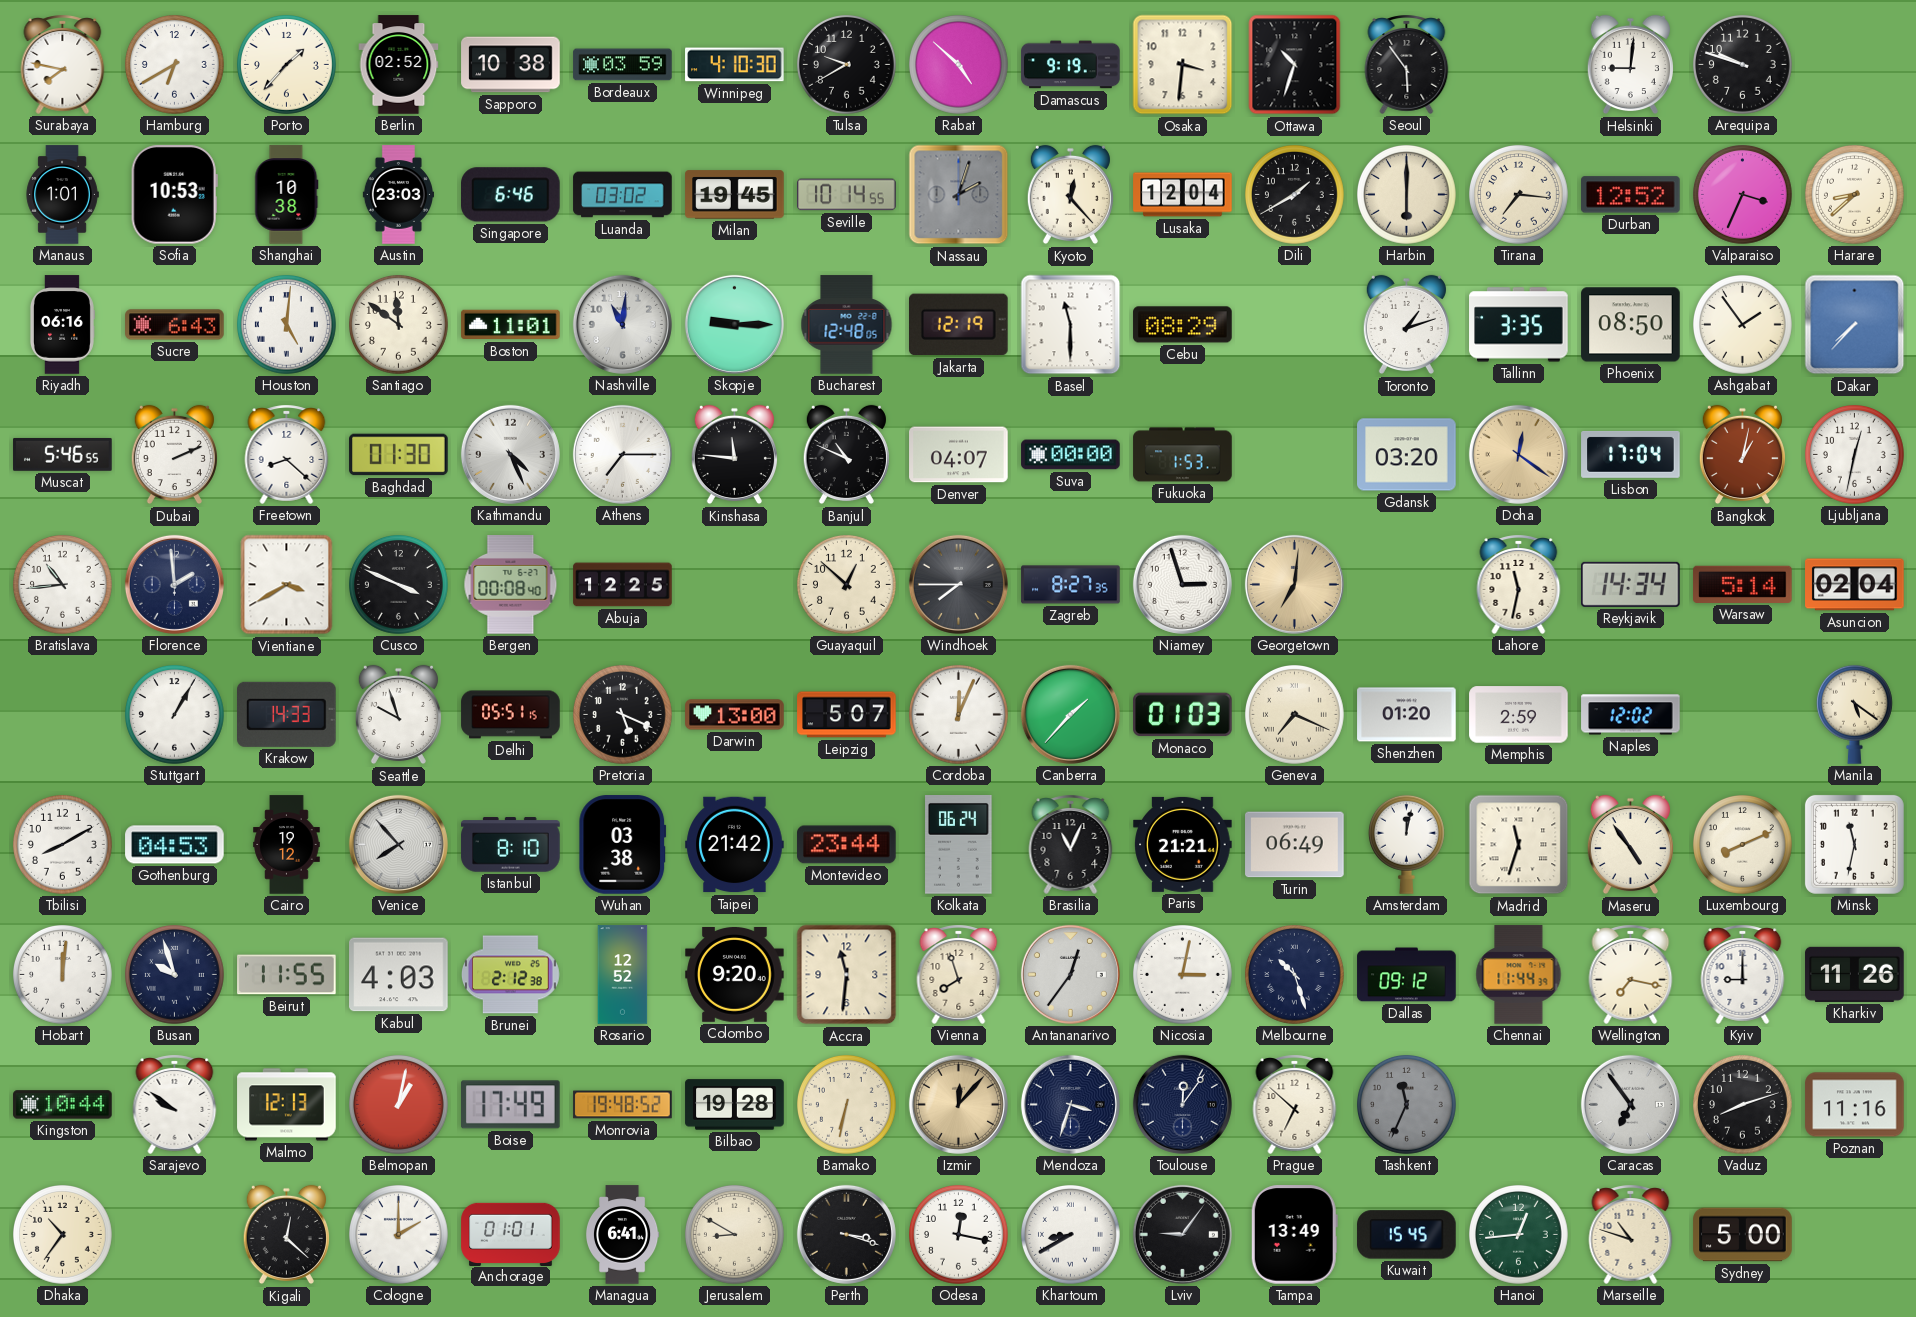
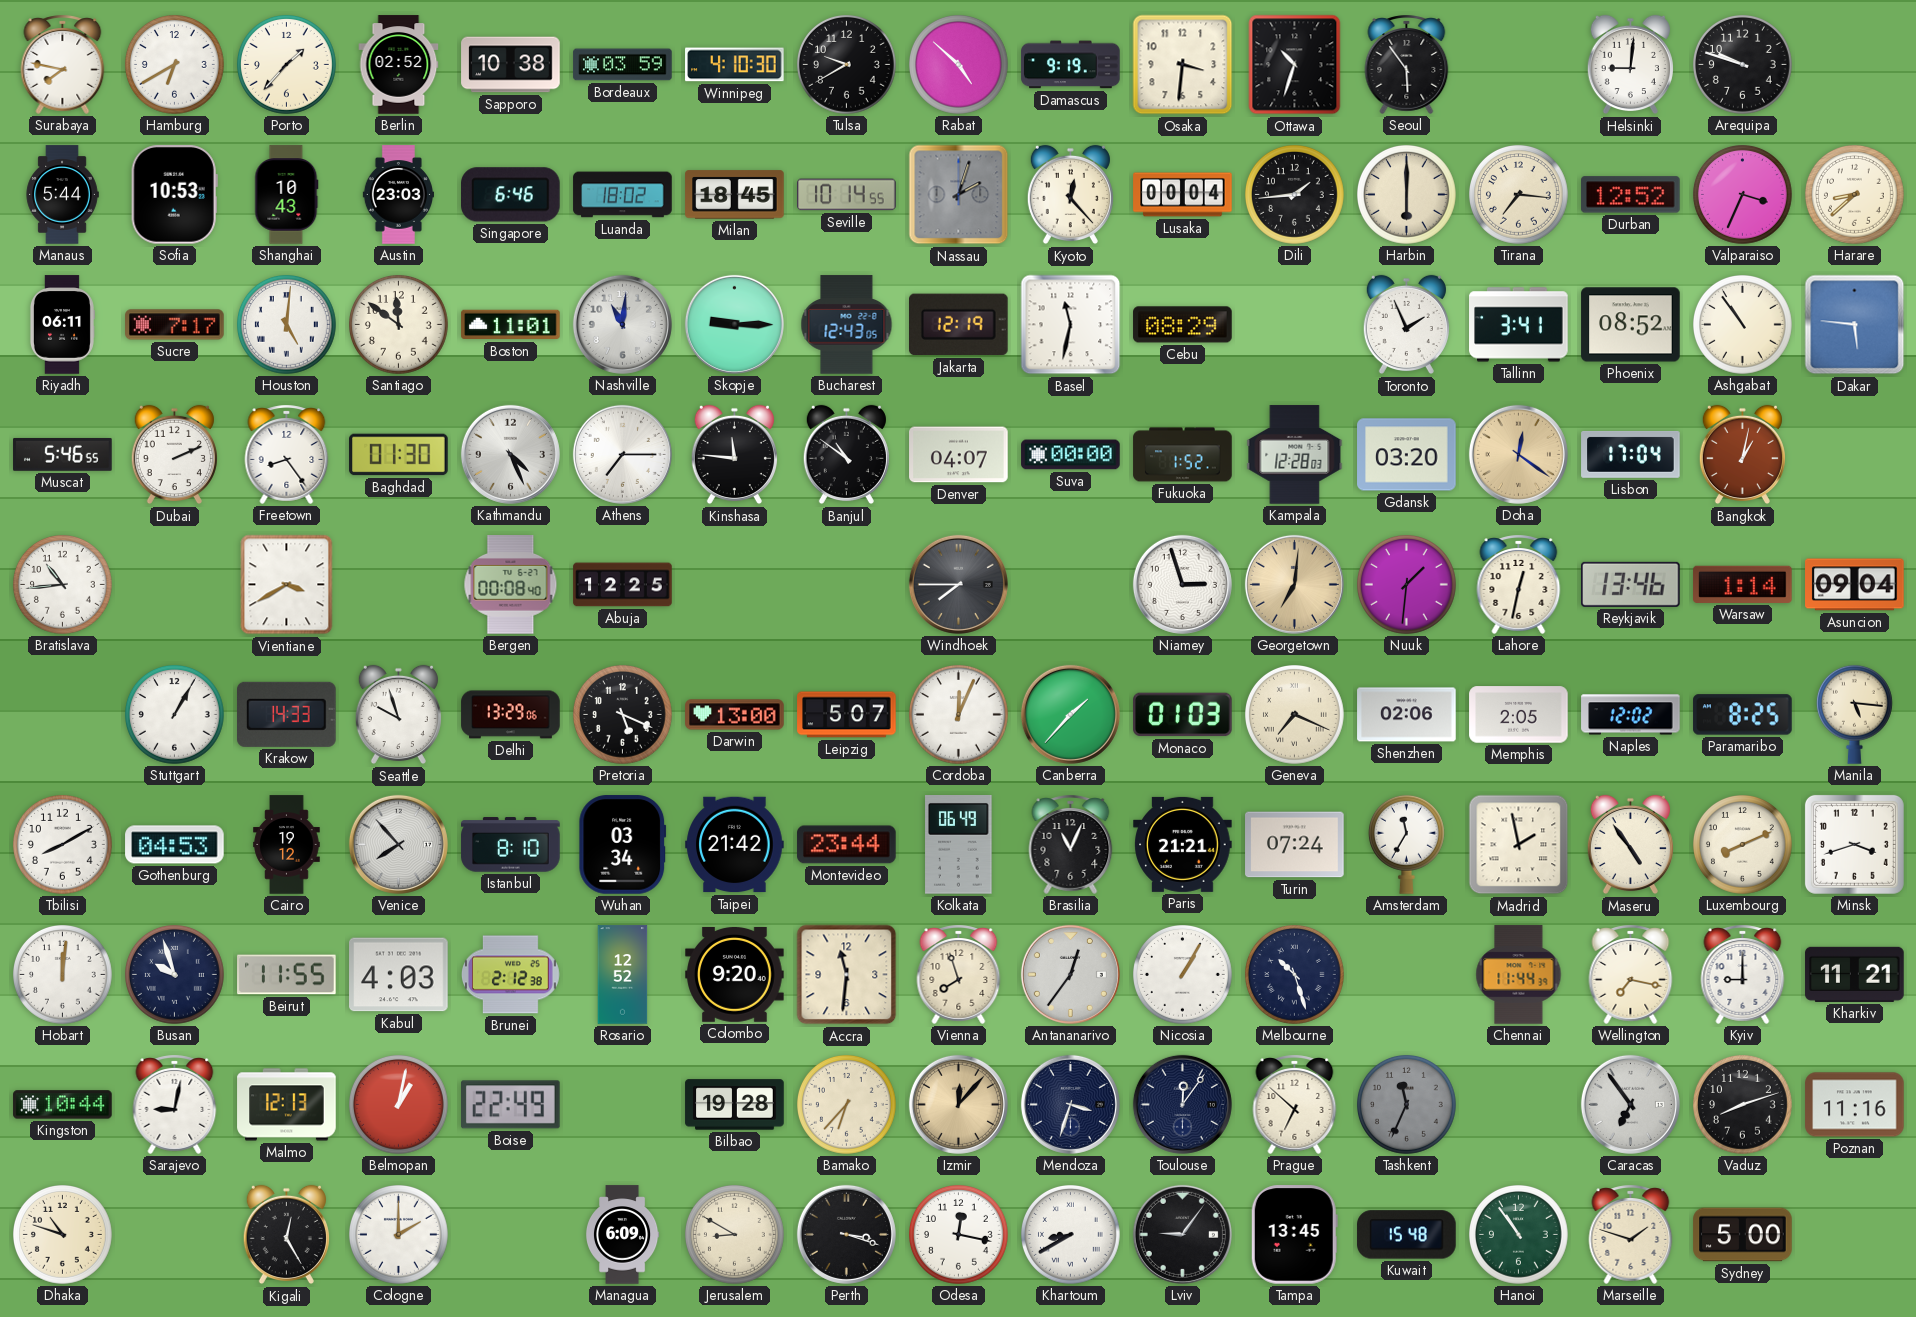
Manaus: 1:01 -> 5:44 (62, 195)
Shanghai: 10:38 -> 10:43 (287, 195)
Luanda: 03:02 -> 18:02 (623, 195)
Milan: 19:45 -> 18:45 (735, 195)
Lusaka: 12:04 -> 00:04 (1183, 195)
Dili: 1:40 -> 1:44 (1295, 195)
Riyadh: 06:16 -> 06:11 (62, 325)
Sucre: 6:43 -> 7:17 (175, 325)
Bucharest: 12:48 -> 12:43 (847, 325)
Basel: 11:30 -> 11:32 (1071, 325)
Toronto: 1:12 -> 1:56 (1406, 325)
Tallinn: 3:35 -> 3:41 (1519, 325)
Phoenix: 08:50 -> 08:52 (1631, 325)
Ashgabat: 1:54 -> 10:54 (1743, 325)
Dakar: 7:37 -> 5:46 (1855, 325)
Freetown: 8:22 -> 8:24 (287, 454)
Banjul: 10:49 -> 10:51 (846, 455)
Fukuoka: 1:53 -> 1:52 (1183, 455)
Kampala: none -> 12:28 (1295, 455)
Ljubljana: 12:32 -> none (1855, 455)
Florence: 1:59 -> none (174, 584)
Cusco: 3:49 -> none (399, 585)
Guayaquil: 12:52 -> none (847, 585)
Zagreb: 8:27 -> none (1071, 585)
Nuuk: none -> 1:31 (1407, 585)
Lahore: 11:32 -> 12:32 (1519, 584)
Reykjavik: 14:34 -> 13:46 (1631, 584)
Warsaw: 5:14 -> 1:14 (1743, 584)
Asuncion: 02:04 -> 09:04 (1855, 585)
Delhi: 05:51 -> 13:29 (511, 715)
Shenzhen: 01:20 -> 02:06 (1407, 715)
Memphis: 2:59 -> 2:05 (1519, 715)
Paramaribo: none -> 8:25 (1743, 715)
Manila: 5:21 -> 5:16 (1854, 714)
Wuhan: 03:38 -> 03:34 (623, 845)
Kolkata: 06:24 -> 06:49 (959, 845)
Turin: 06:49 -> 07:24 (1295, 845)
Amsterdam: 12:02 -> 11:35 (1406, 844)
Madrid: 11:33 -> 1:58 (1519, 845)
Minsk: 11:32 -> 3:42 (1854, 844)
Nicosia: 3:02 -> 1:05 (1183, 975)
Dallas: 09:12 -> none (1407, 975)
Kharkiv: 11:26 -> 11:21 (1855, 974)
Sarajevo: 9:51 -> 9:02 (175, 1104)
Boise: 17:49 -> 22:49 (511, 1105)
Monrovia: 19:48 -> none (623, 1105)
Bamako: 6:32 -> 6:37 (847, 1105)
Dhaka: 10:36 -> 10:48 (63, 1235)
Kigali: 12:22 -> 12:25 (286, 1235)
Anchorage: 01:01 -> none (511, 1234)
Managua: 6:41 -> 6:09 (622, 1235)
Tampa: 13:49 -> 13:45 (1294, 1235)
Kuwait: 15:45 -> 15:48 (1407, 1235)
Hanoi: 12:44 -> 10:54 (1519, 1235)
Marseille: 10:48 -> 1:48 (1631, 1234)
